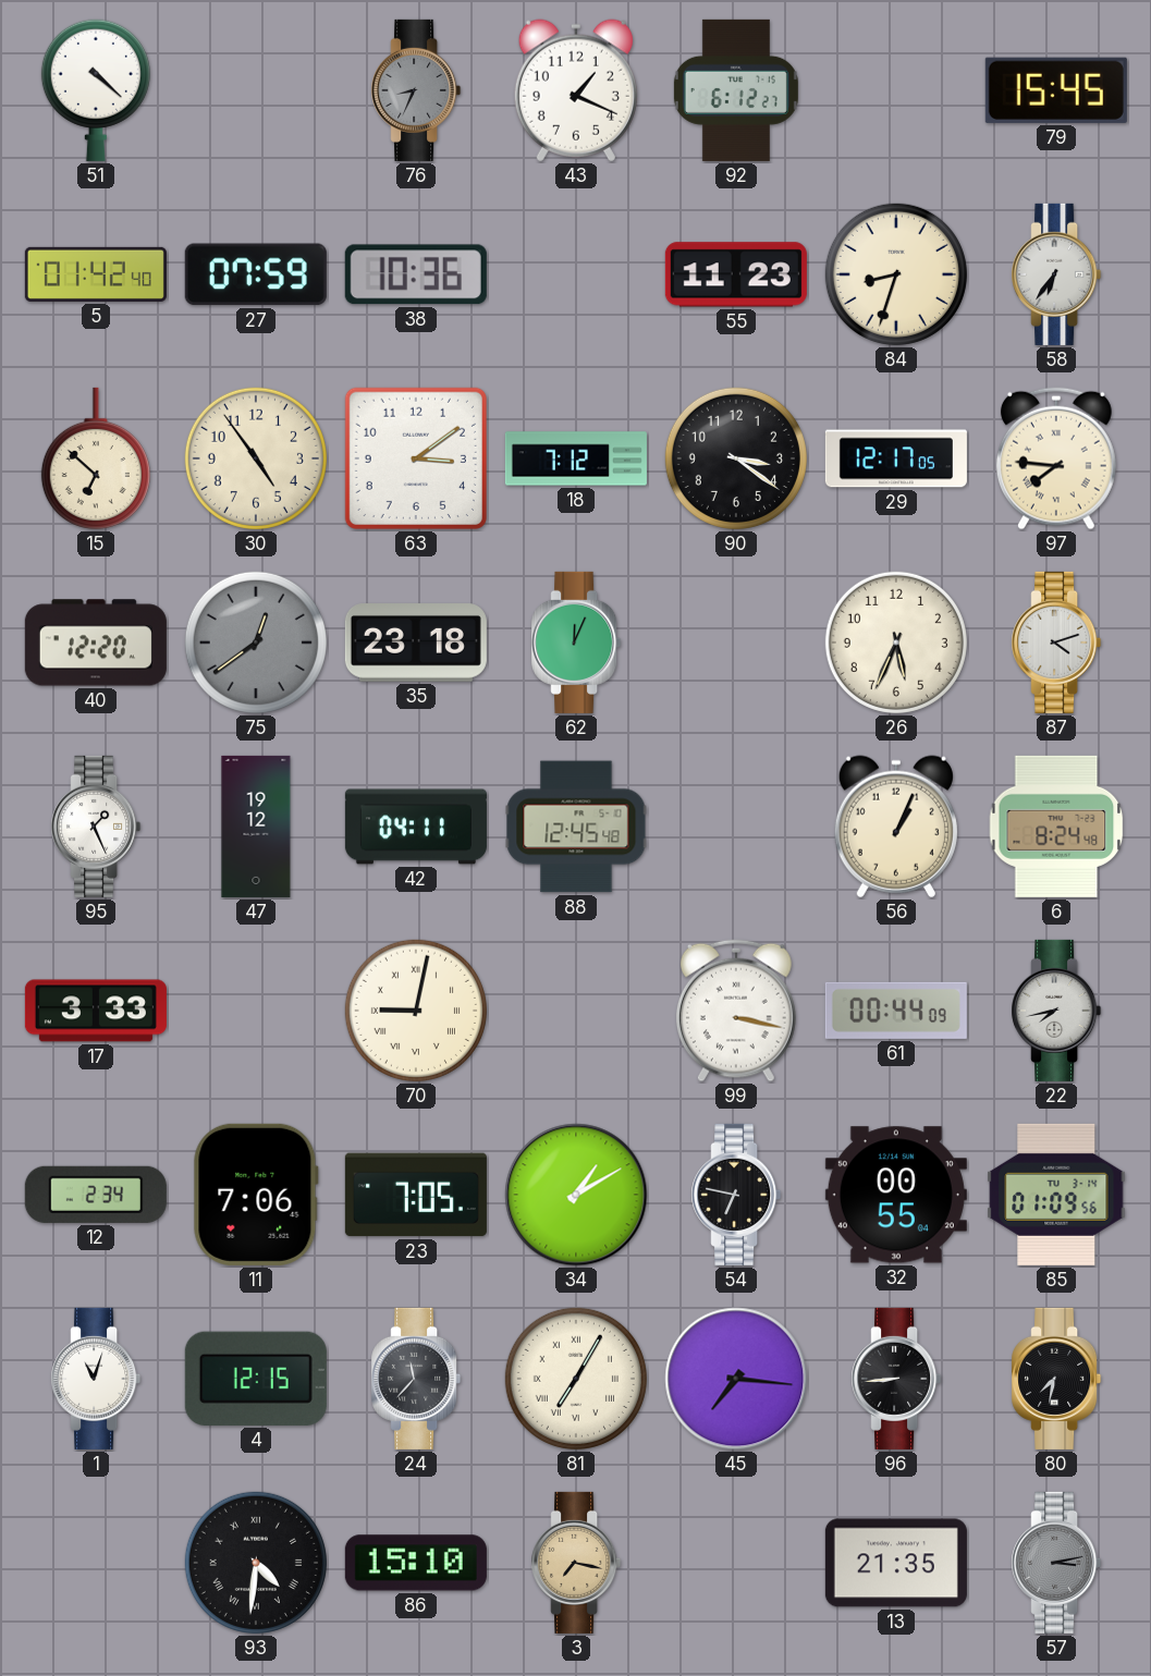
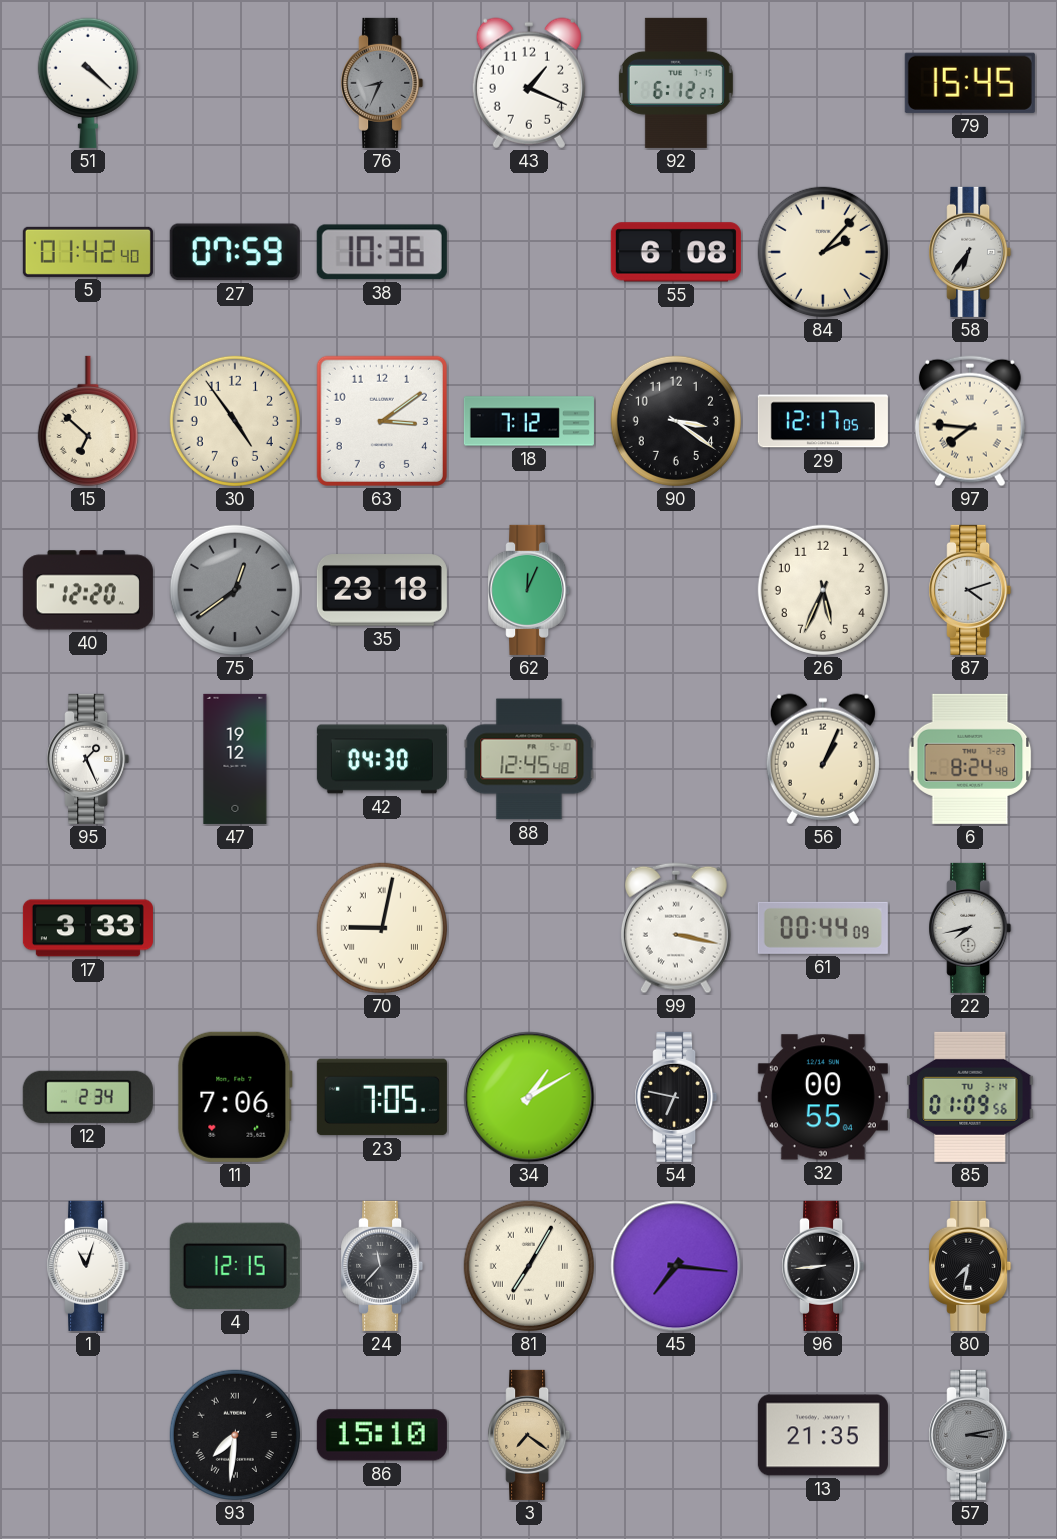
55: 11:23 -> 6:08 (676, 252)
84: 8:33 -> 2:07 (823, 252)
42: 04:11 -> 04:30 (382, 759)
93: 4:31 -> 7:31 (235, 1435)
3: 7:17 -> 7:21 (529, 1435)
